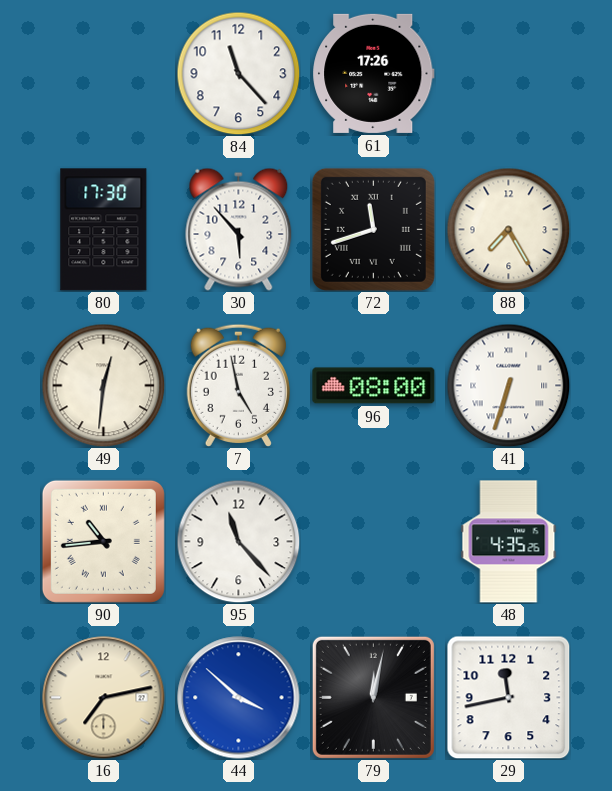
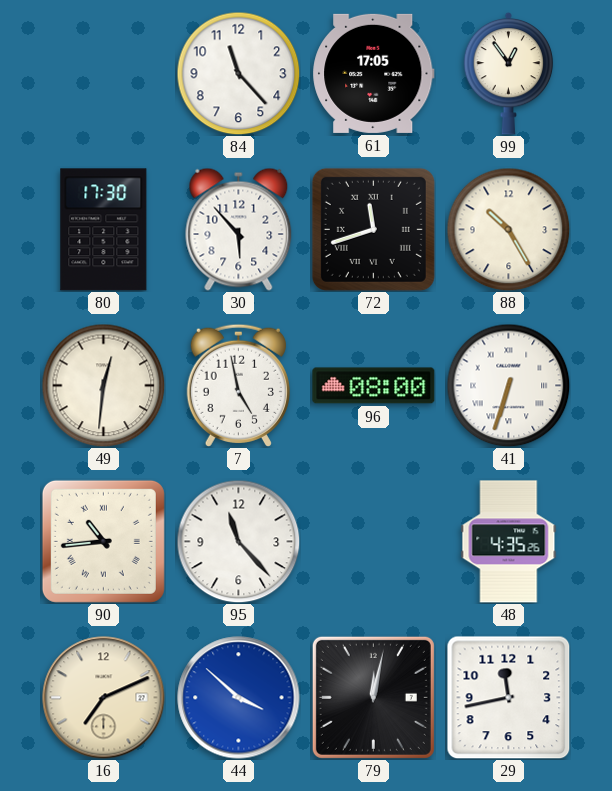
61: 17:26 -> 17:05 (374, 73)
99: none -> 12:54 (509, 73)
88: 7:25 -> 10:25 (508, 229)
16: 7:13 -> 7:11 (104, 698)
